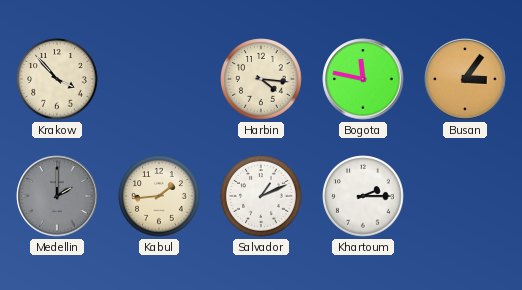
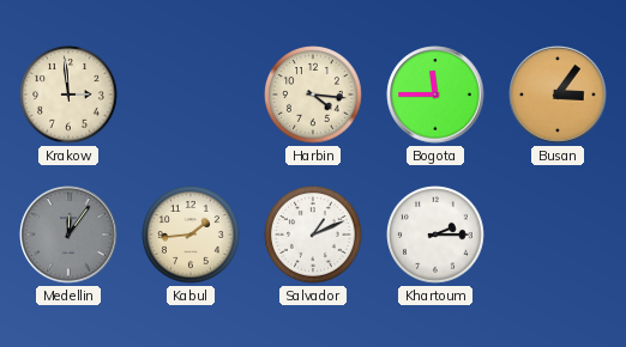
Krakow: 3:53 -> 2:59 (68, 95)
Bogota: 11:47 -> 11:45 (435, 95)
Medellin: 2:00 -> 12:06 (68, 235)
